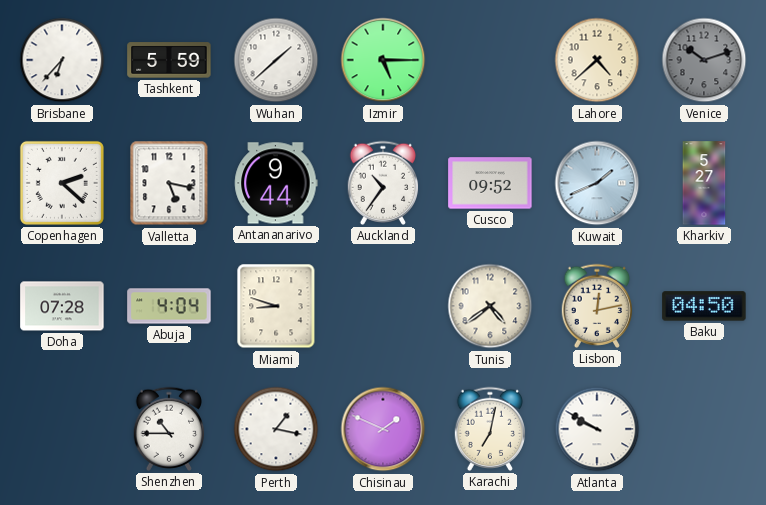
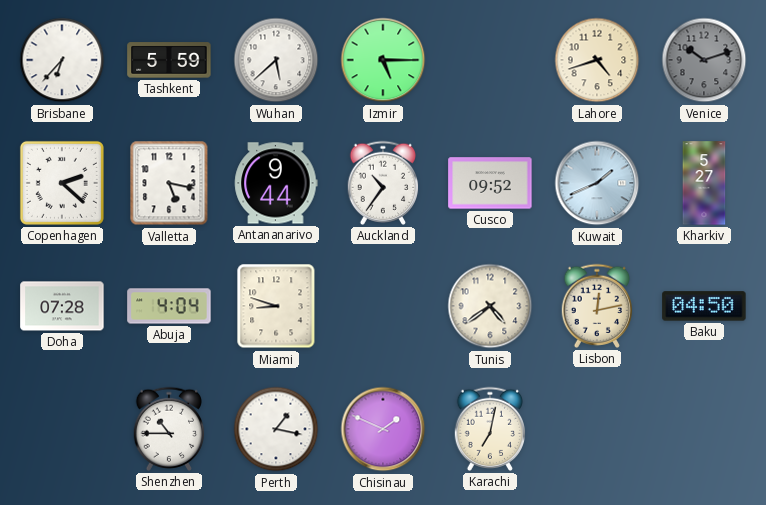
Wuhan: 1:38 -> 5:38 (276, 60)
Lahore: 4:38 -> 4:42 (597, 60)
Atlanta: 9:50 -> none (597, 429)
